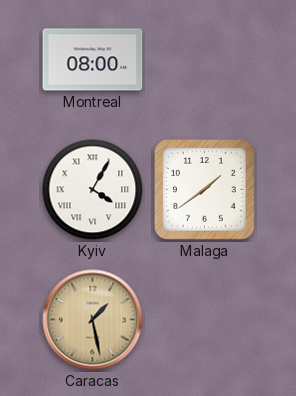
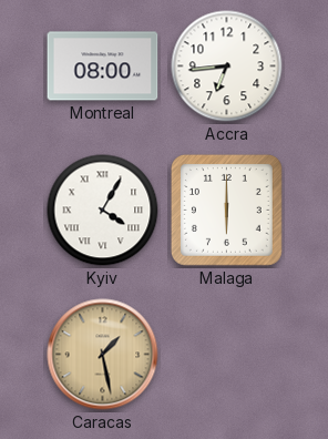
Accra: none -> 6:44 (227, 67)
Malaga: 1:39 -> 6:00 (226, 210)
